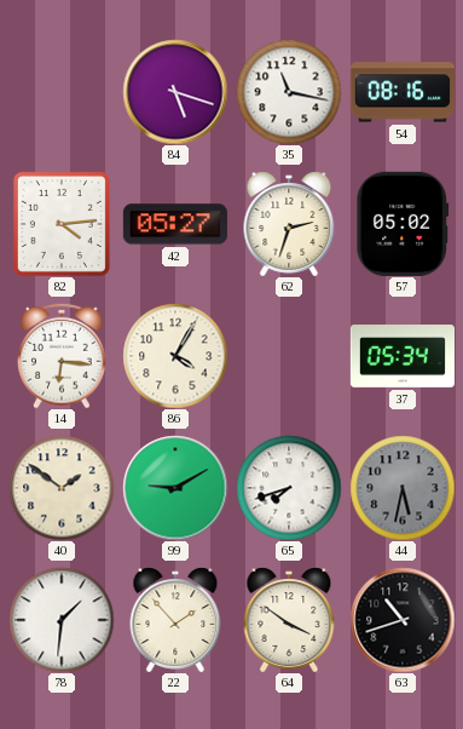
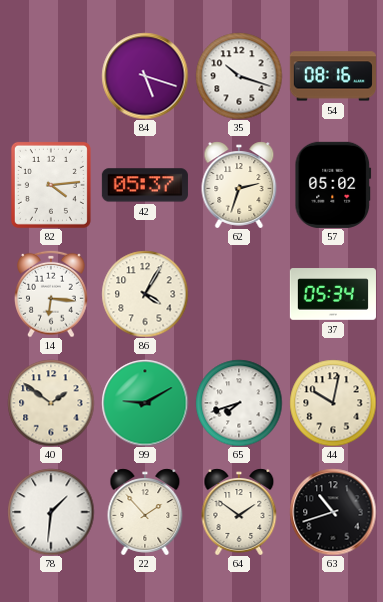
35: 11:17 -> 10:18 (239, 76)
42: 05:27 -> 05:37 (145, 185)
44: 5:32 -> 10:02 (333, 403)
44 dial: grey -> cream (333, 403)
64: 3:51 -> 1:51 (239, 512)
